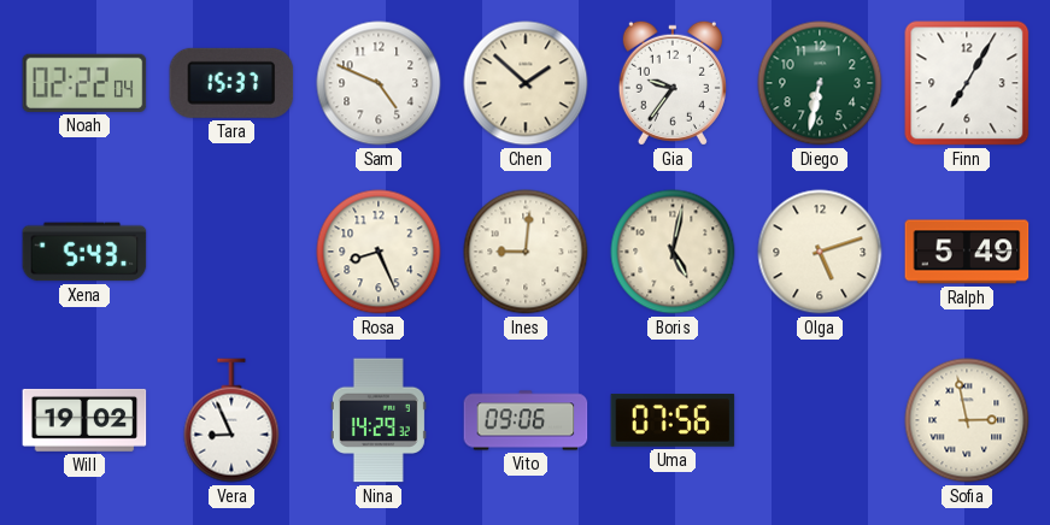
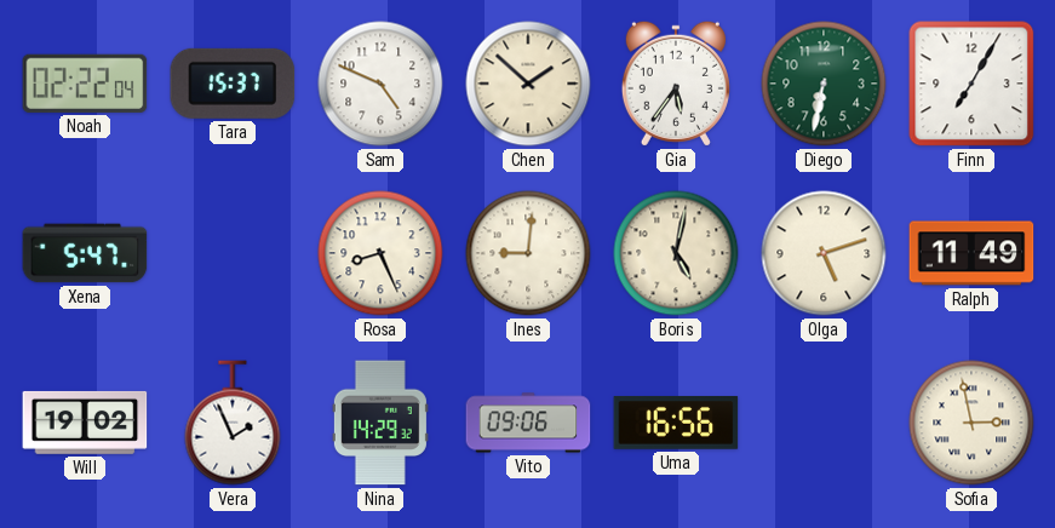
Gia: 9:36 -> 5:36 (676, 84)
Xena: 5:43 -> 5:47 (85, 253)
Ralph: 5:49 -> 11:49 (971, 253)
Vera: 8:56 -> 1:56 (233, 423)
Uma: 07:56 -> 16:56 (676, 424)
